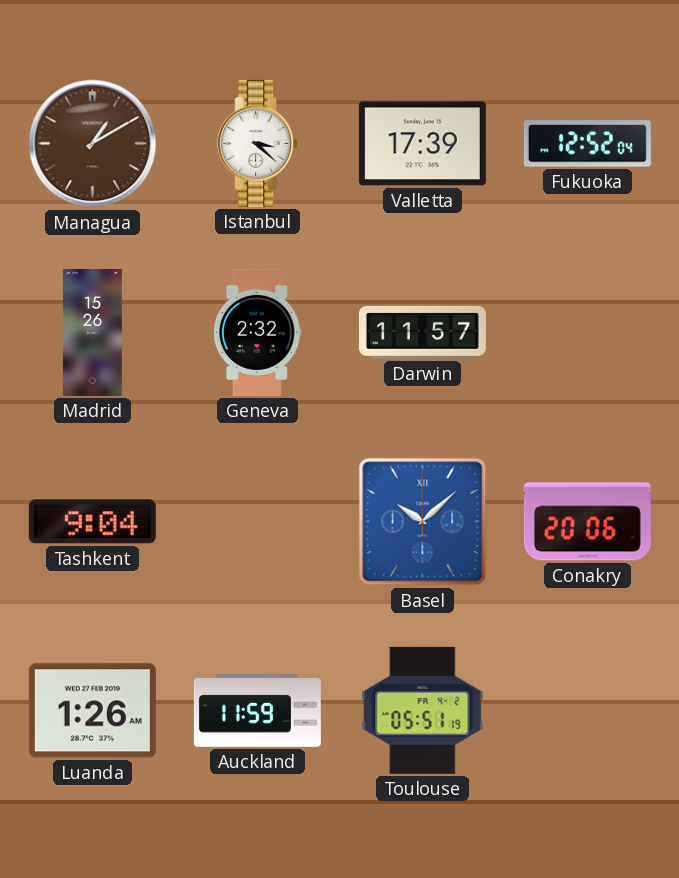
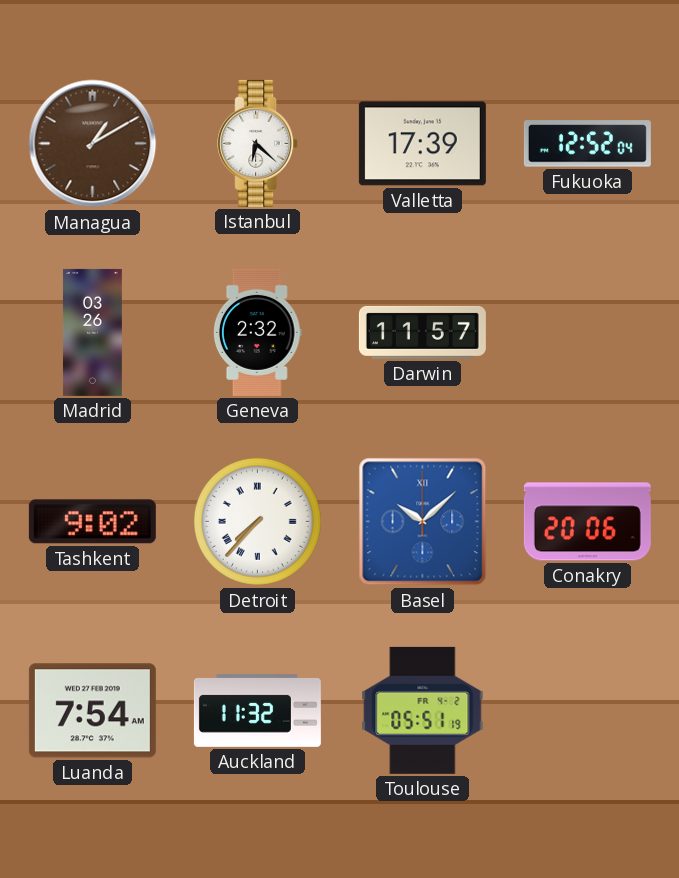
Istanbul: 3:22 -> 6:22 (258, 143)
Madrid: 15:26 -> 03:26 (92, 332)
Tashkent: 9:04 -> 9:02 (92, 522)
Detroit: none -> 7:37 (257, 521)
Luanda: 1:26 -> 7:54 (92, 711)
Auckland: 11:59 -> 11:32 (257, 710)
